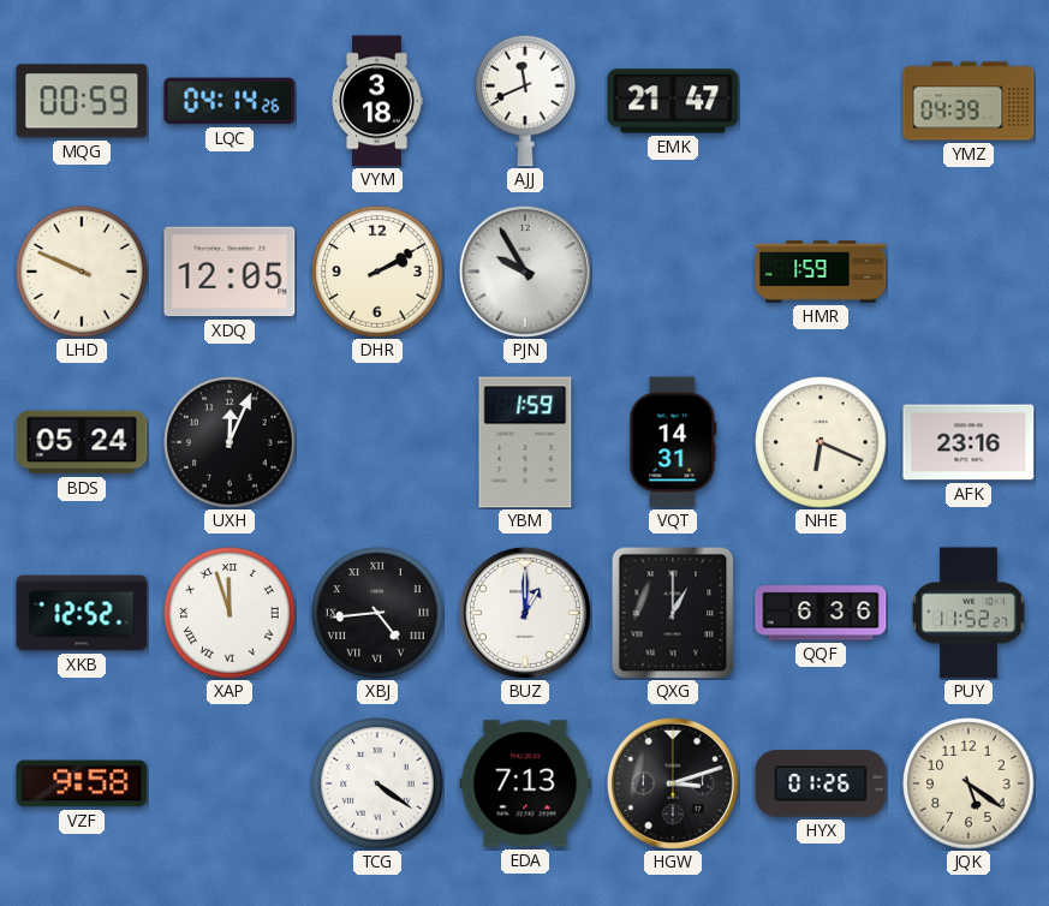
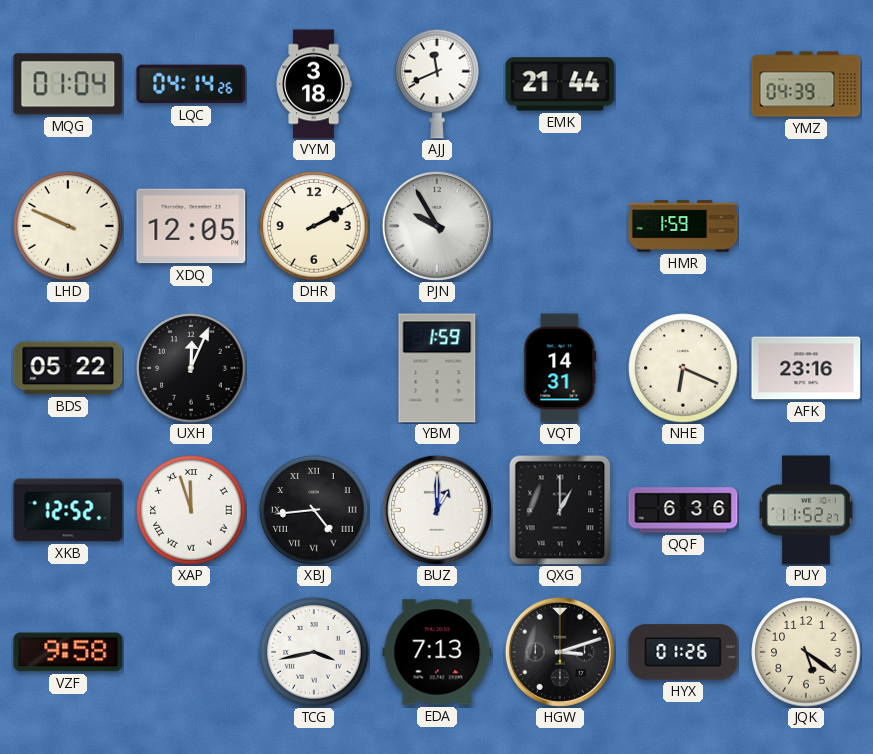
MQG: 00:59 -> 01:04 (68, 84)
EMK: 21:47 -> 21:44 (560, 84)
BDS: 05:24 -> 05:22 (68, 368)
TCG: 4:21 -> 3:43 (314, 652)
